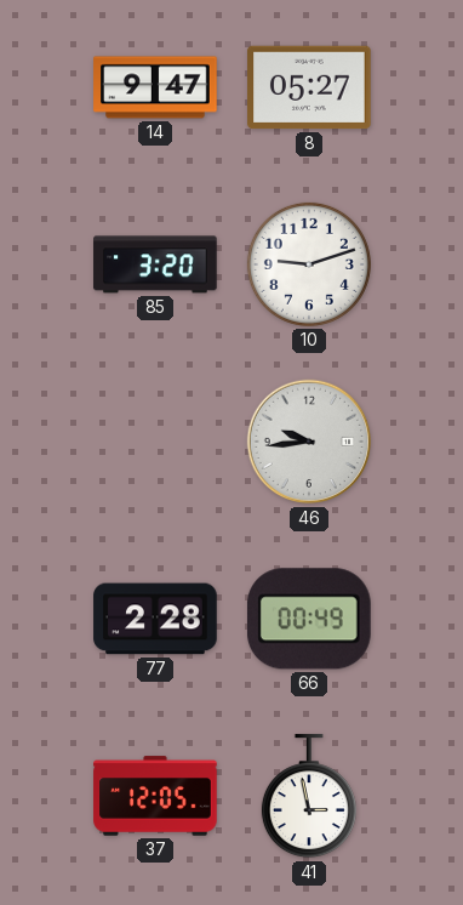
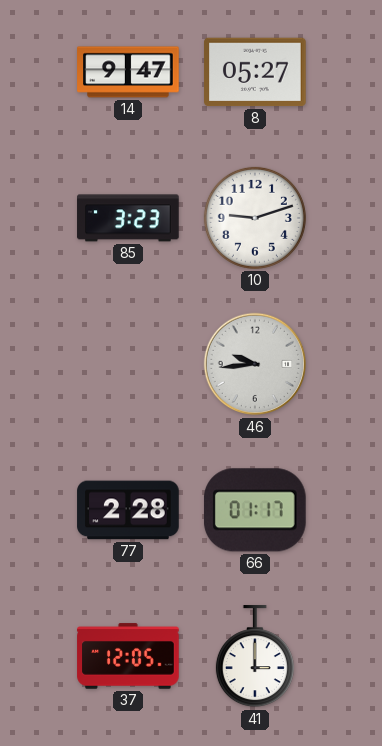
85: 3:20 -> 3:23 (128, 218)
66: 00:49 -> 01:17 (255, 510)
41: 2:58 -> 3:00 (255, 657)
